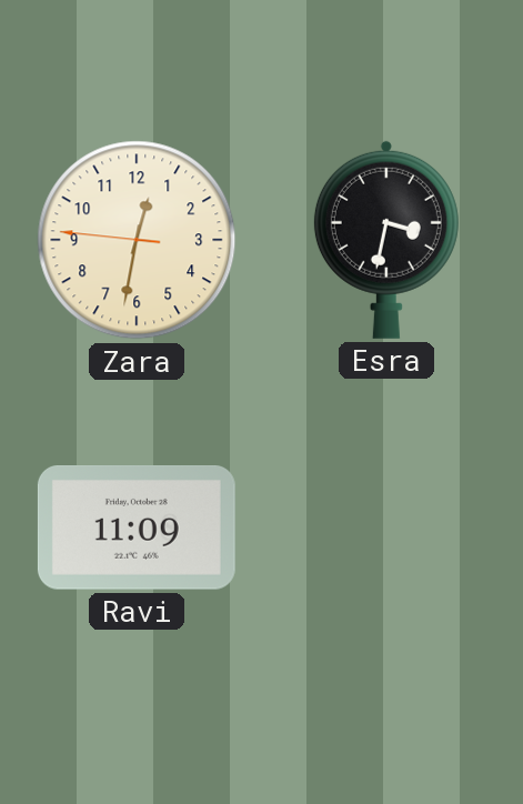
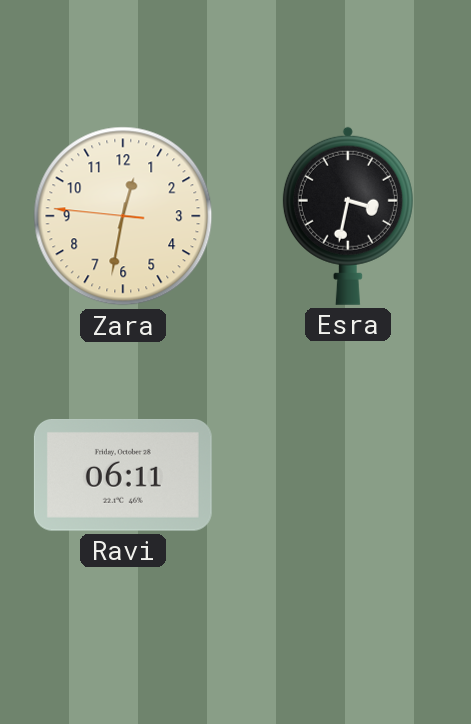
Ravi: 11:09 -> 06:11 (123, 476)
